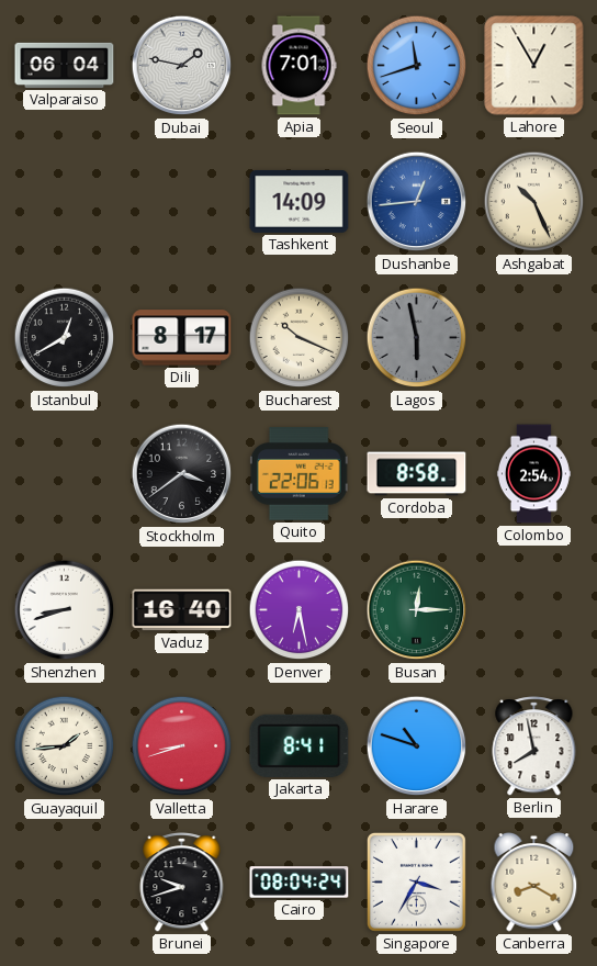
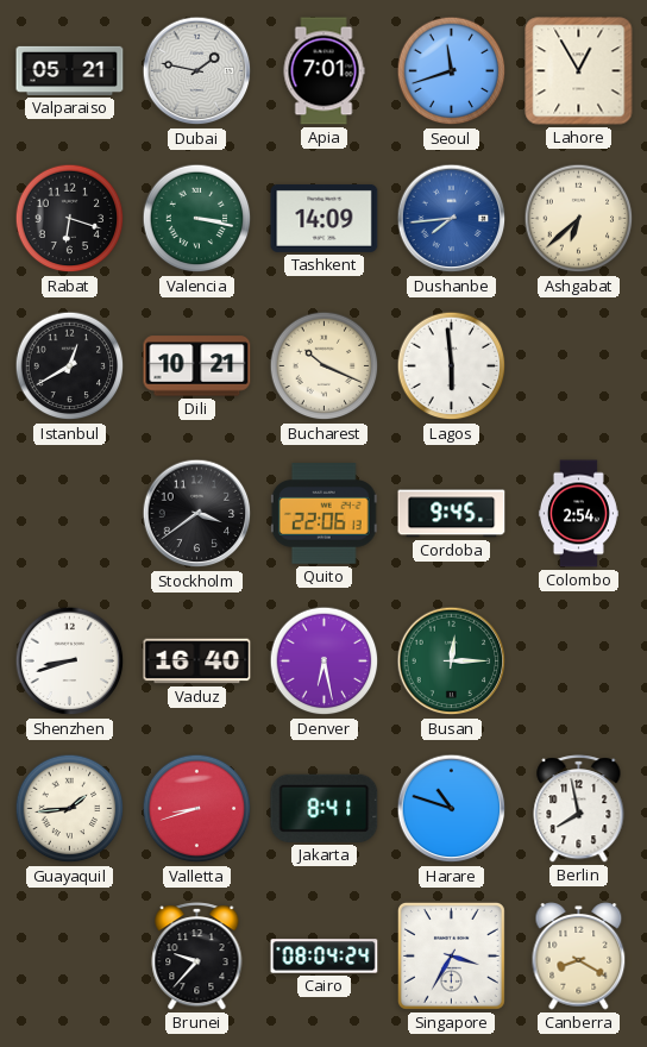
Valparaiso: 06:04 -> 05:21 (70, 70)
Rabat: none -> 6:18 (70, 219)
Valencia: none -> 3:17 (197, 219)
Dushanbe: 12:44 -> 7:44 (452, 219)
Ashgabat: 10:26 -> 6:38 (579, 219)
Dili: 8:17 -> 10:21 (197, 366)
Lagos: 5:58 -> 5:59 (452, 366)
Lagos dial: grey -> white (452, 366)
Cordoba: 8:58 -> 9:45 (452, 514)
Brunei: 9:42 -> 9:37 (197, 957)
